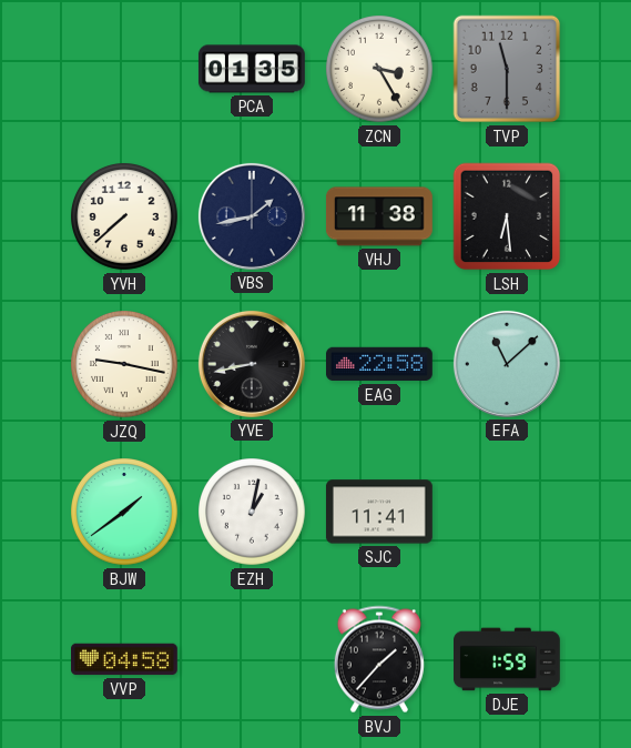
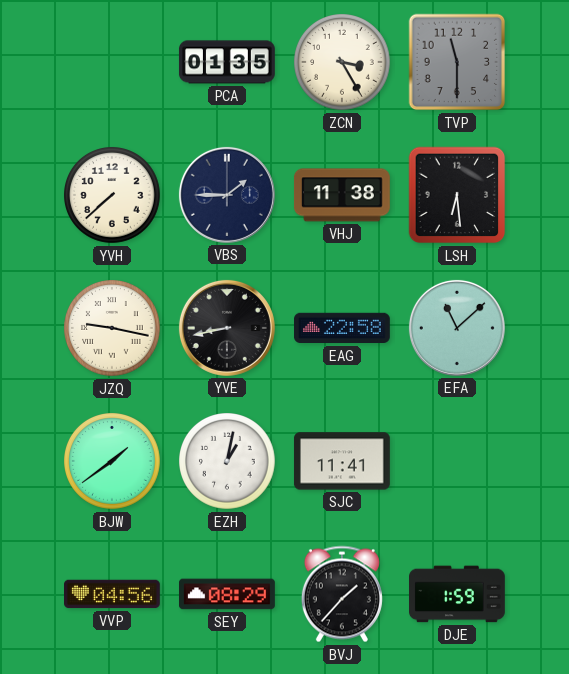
VBS: 1:43 -> 1:45 (227, 195)
VVP: 04:58 -> 04:56 (113, 594)
SEY: none -> 08:29 (228, 594)
